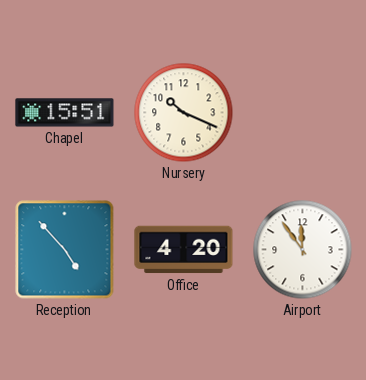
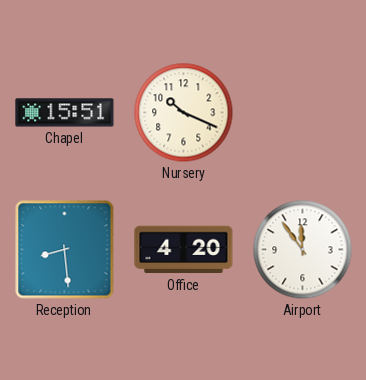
Reception: 4:53 -> 8:29 (65, 250)
